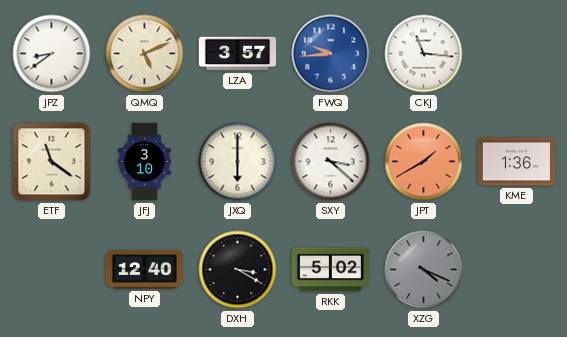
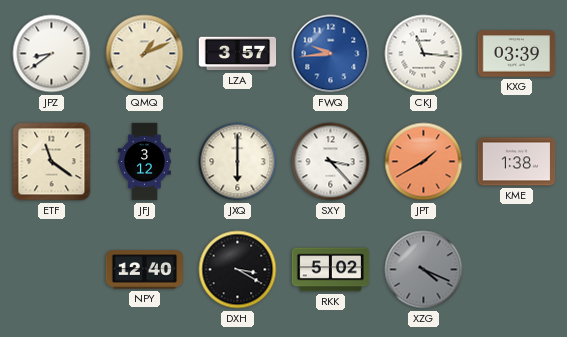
QMQ: 5:11 -> 1:11 (145, 54)
KXG: none -> 03:39 (517, 54)
JFJ: 3:10 -> 3:12 (145, 162)
SXY: 3:22 -> 3:23 (331, 162)
KME: 1:36 -> 1:38 (517, 162)
